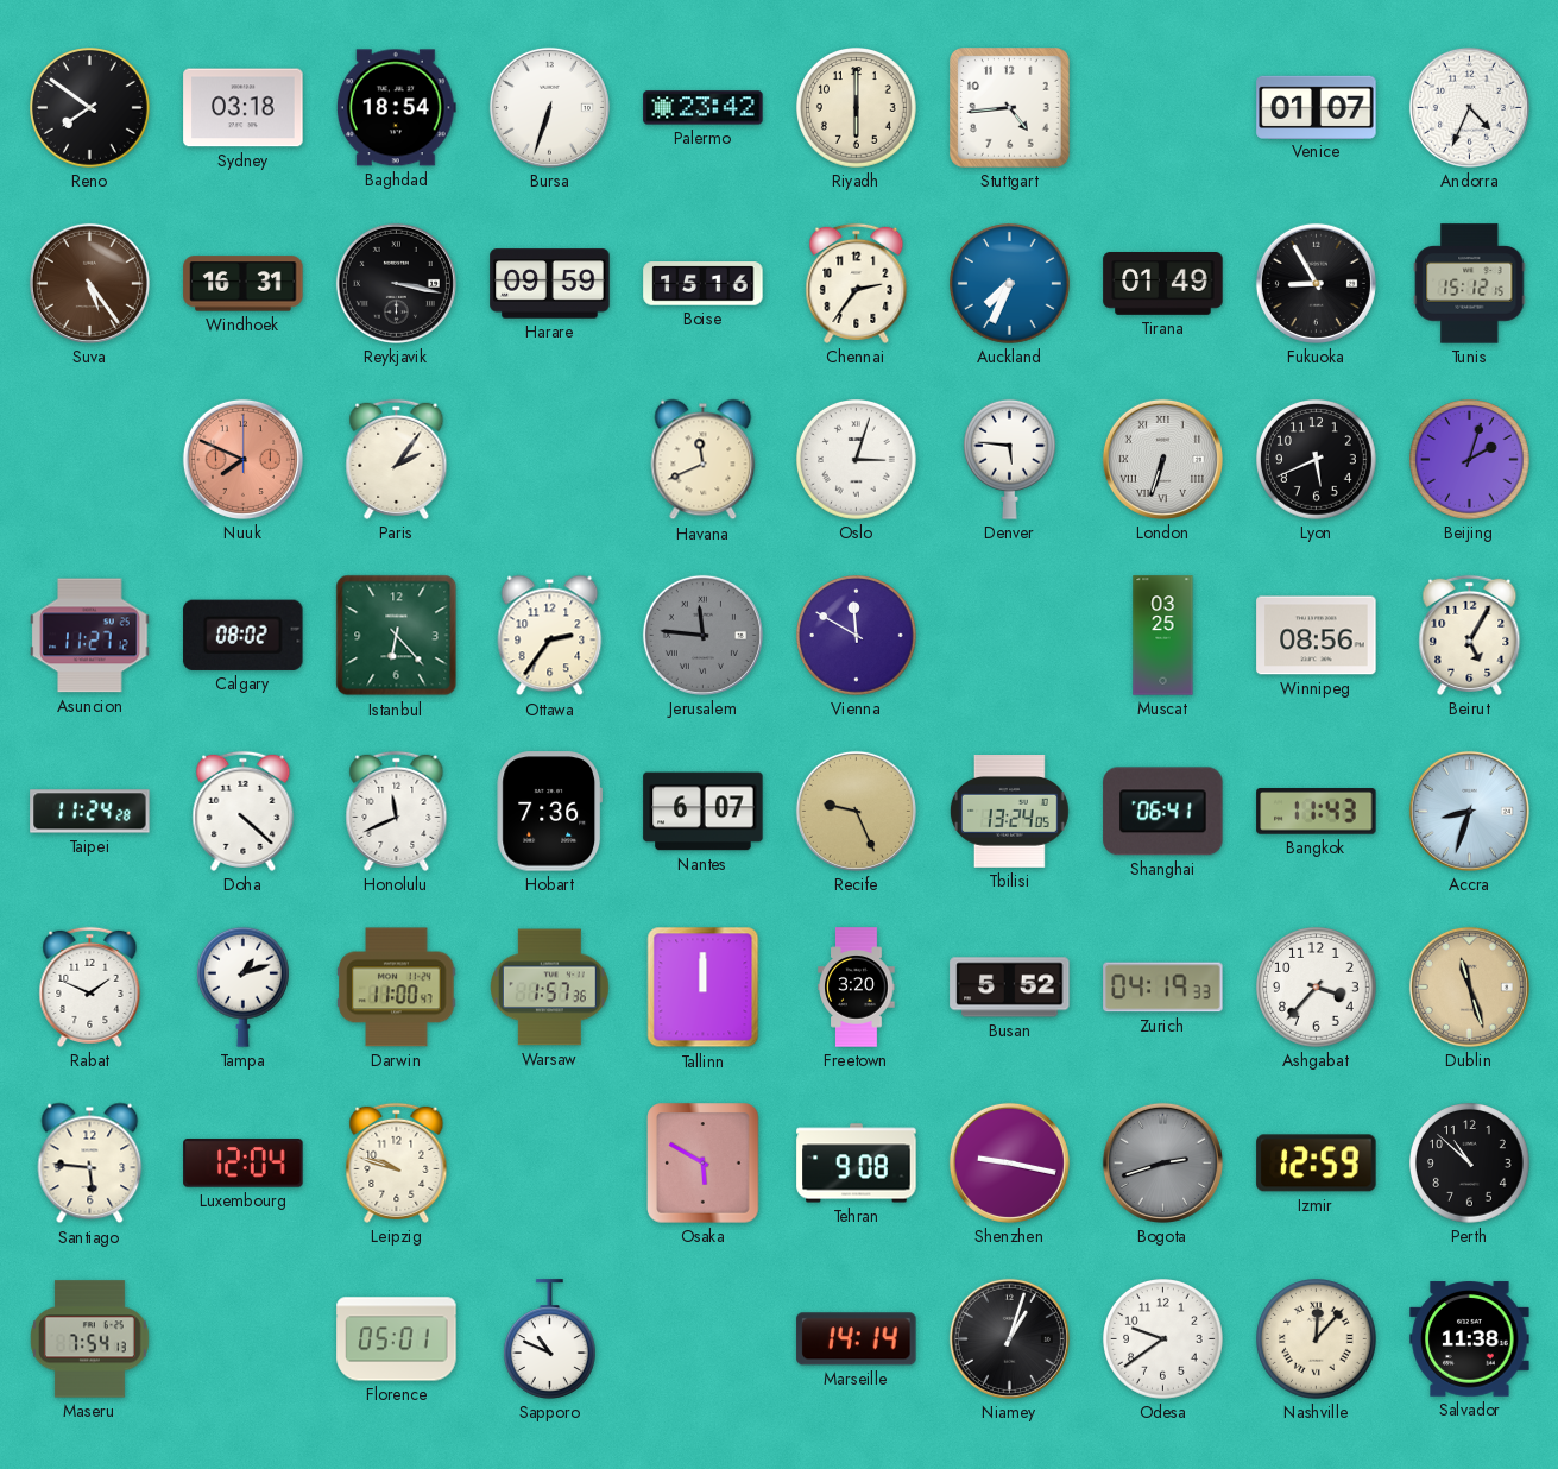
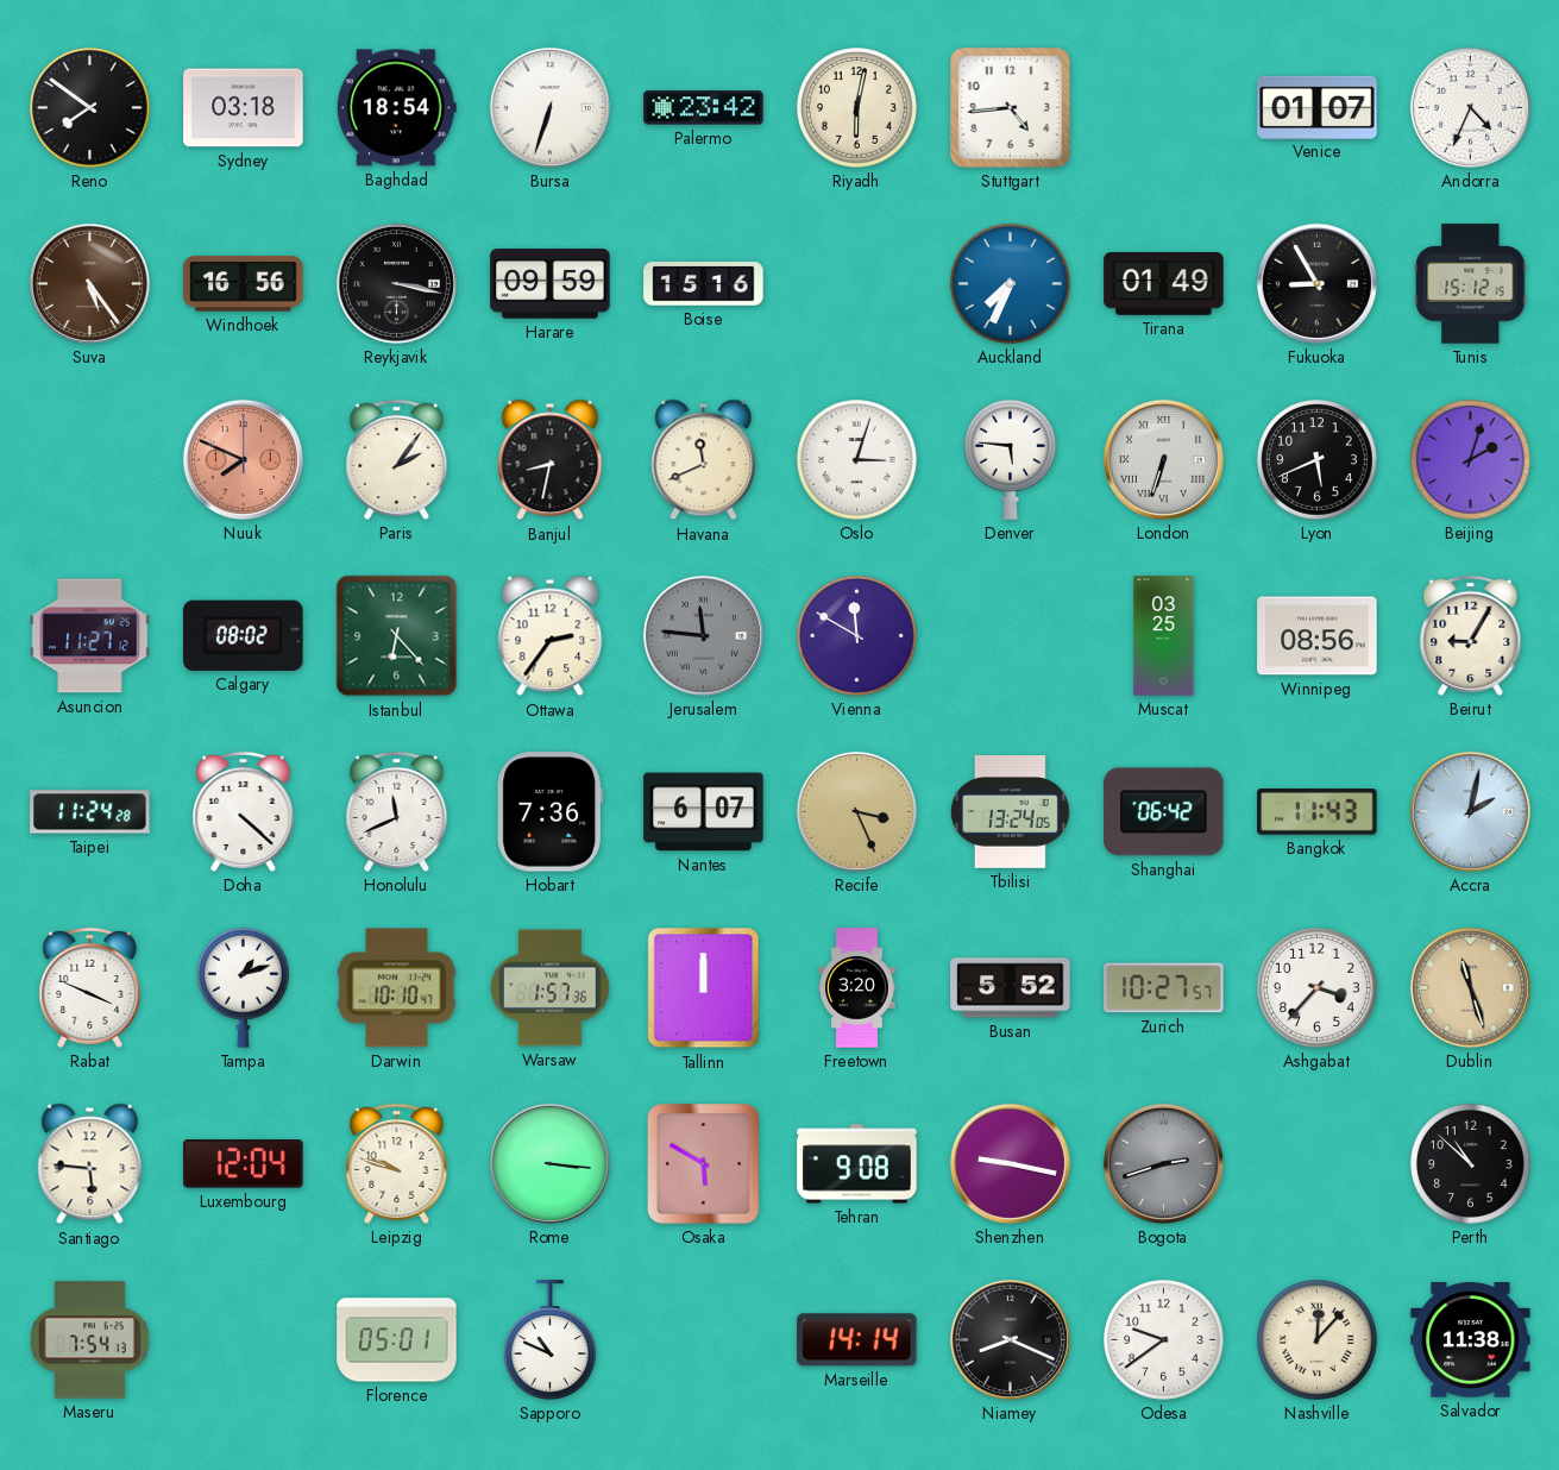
Riyadh: 6:00 -> 6:02 (857, 108)
Windhoek: 16:31 -> 16:56 (244, 284)
Chennai: 2:36 -> none (857, 283)
Banjul: none -> 8:32 (551, 460)
Beirut: 5:05 -> 9:05 (1471, 635)
Recife: 9:26 -> 3:26 (856, 811)
Shanghai: 06:41 -> 06:42 (1164, 812)
Accra: 8:33 -> 2:02 (1470, 811)
Rabat: 1:49 -> 3:49 (90, 987)
Darwin: 11:00 -> 10:10 (397, 988)
Zurich: 04:19 -> 10:27 (1164, 988)
Rome: none -> 3:16 (549, 1163)
Izmir: 12:59 -> none (1317, 1164)
Niamey: 1:03 -> 8:19 (1010, 1339)
